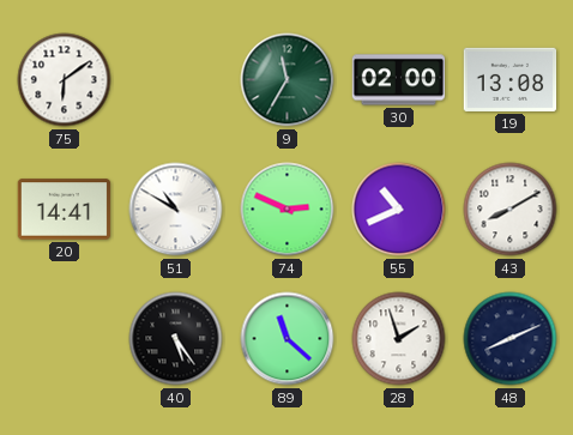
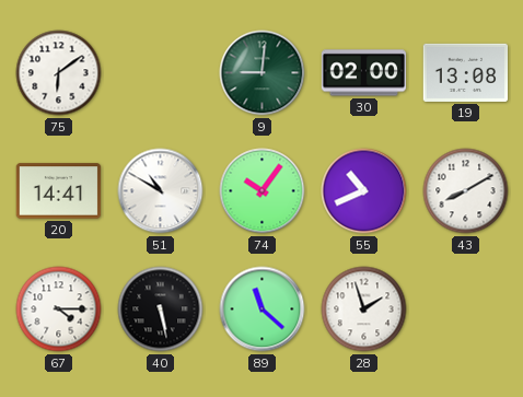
9: 11:35 -> 9:01 (263, 73)
74: 2:49 -> 10:06 (263, 191)
67: none -> 4:15 (59, 310)
40: 5:24 -> 5:28 (161, 310)
48: 8:11 -> none (511, 339)
